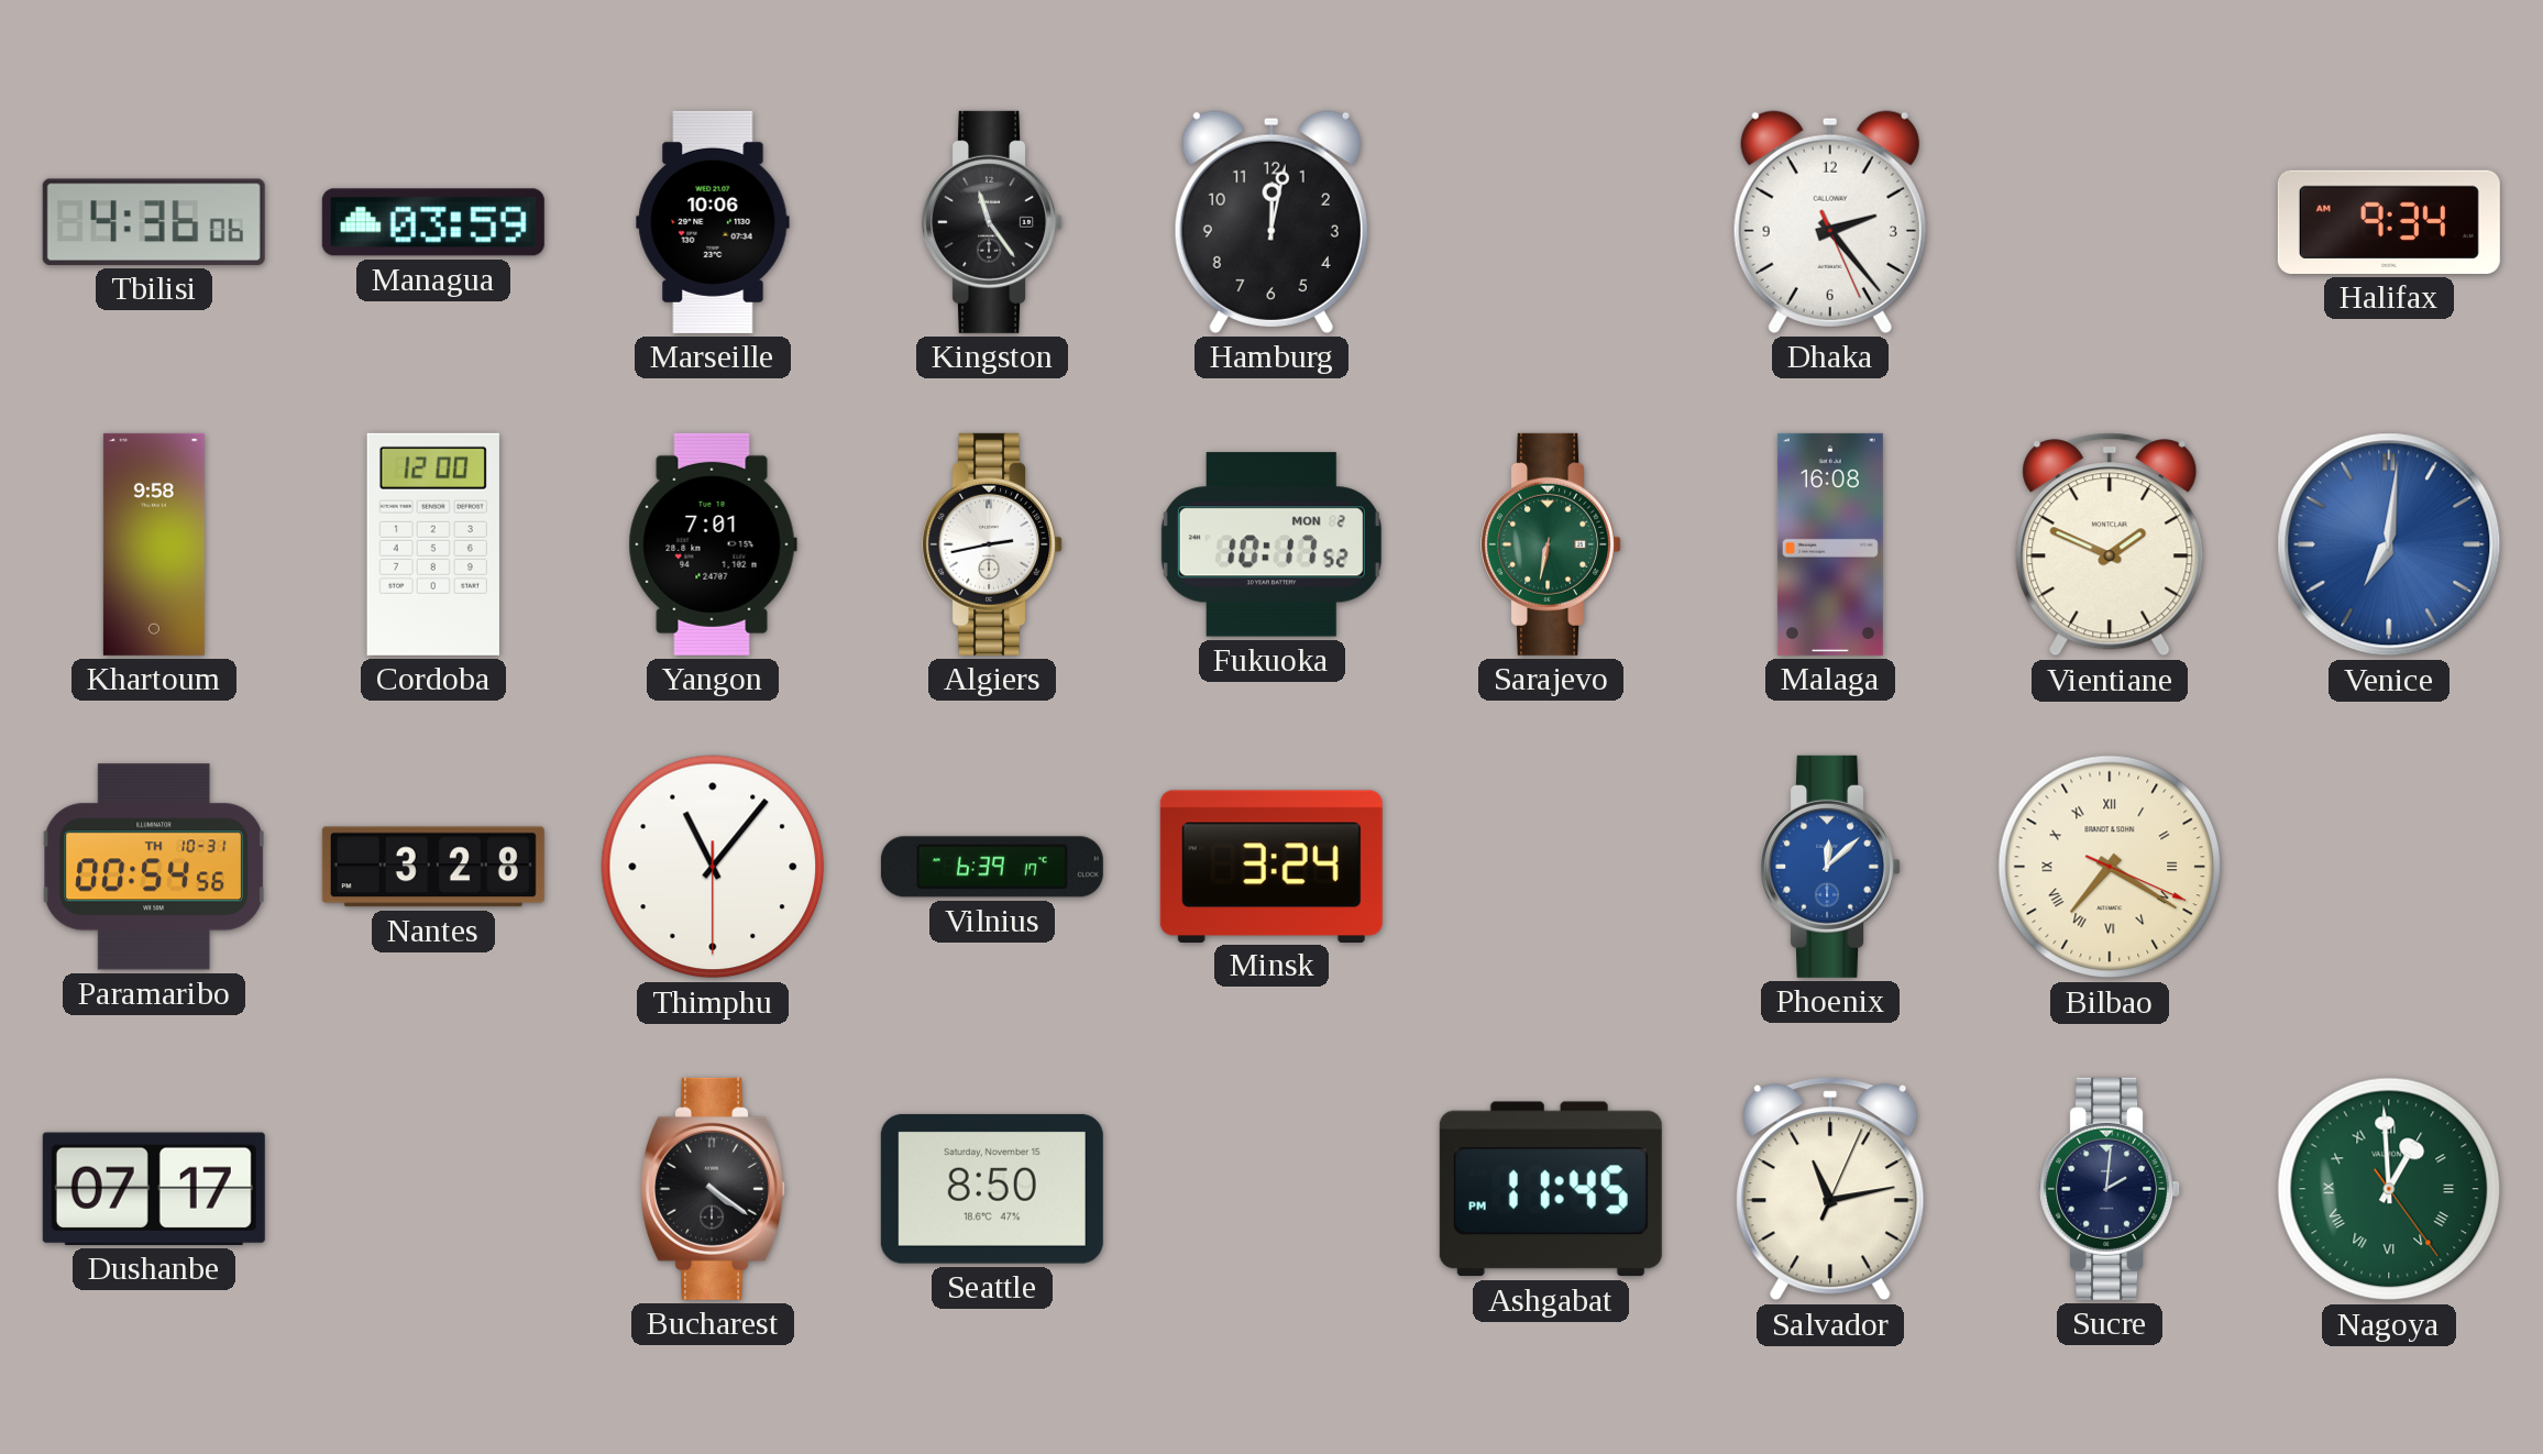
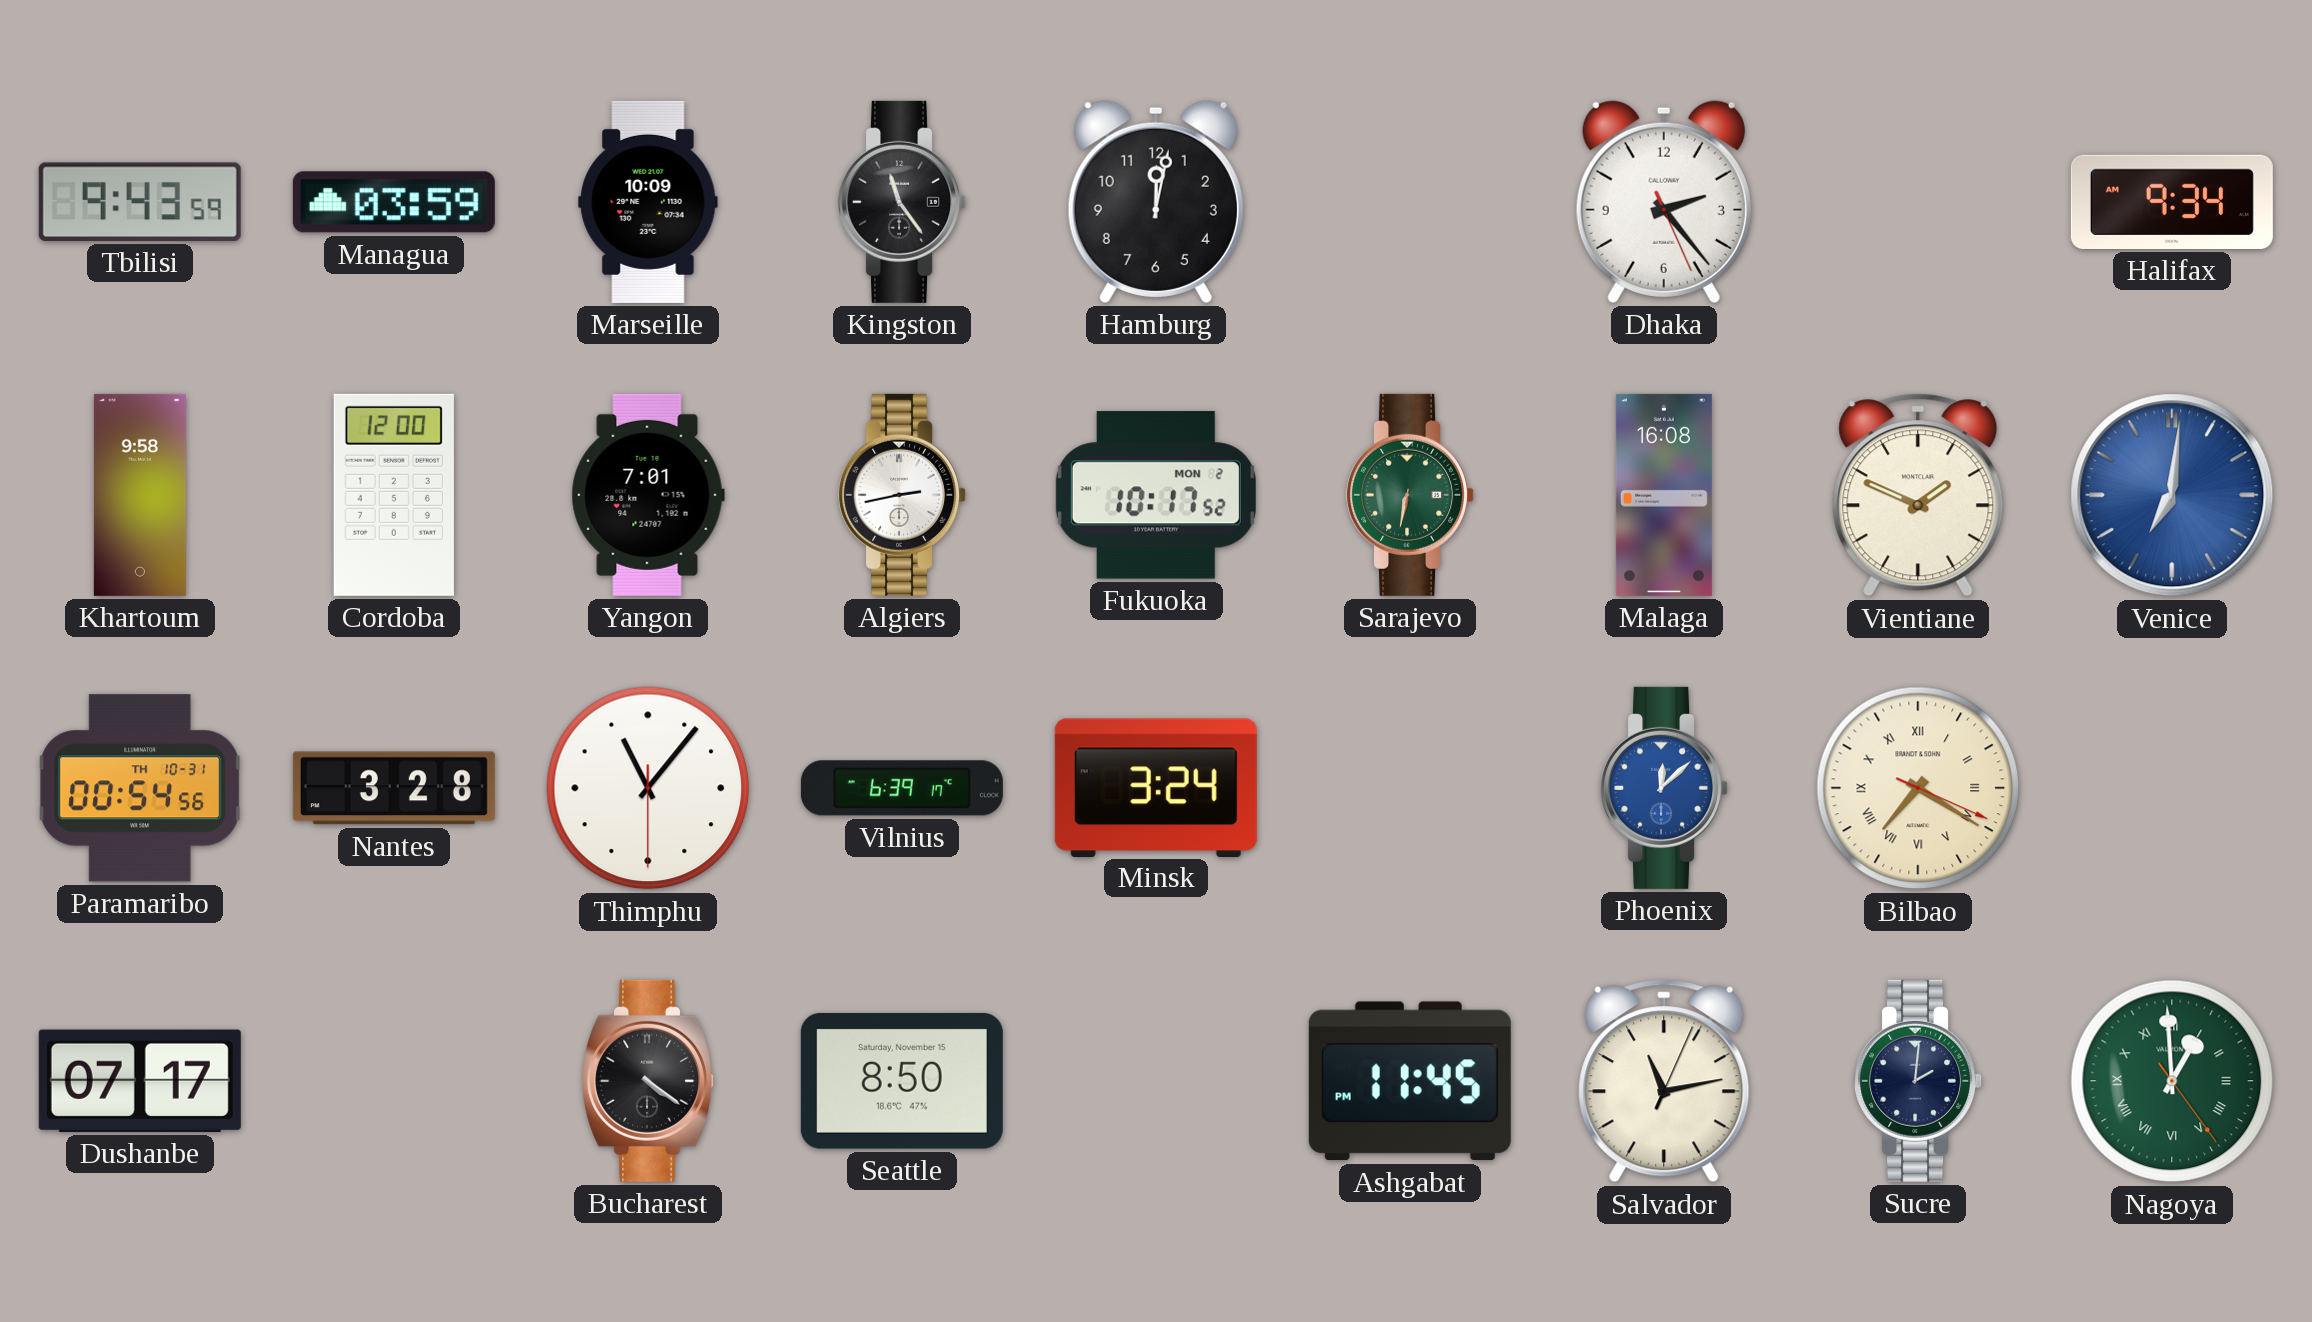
Tbilisi: 4:36 -> 9:43 (140, 202)
Marseille: 10:06 -> 10:09 (648, 202)
